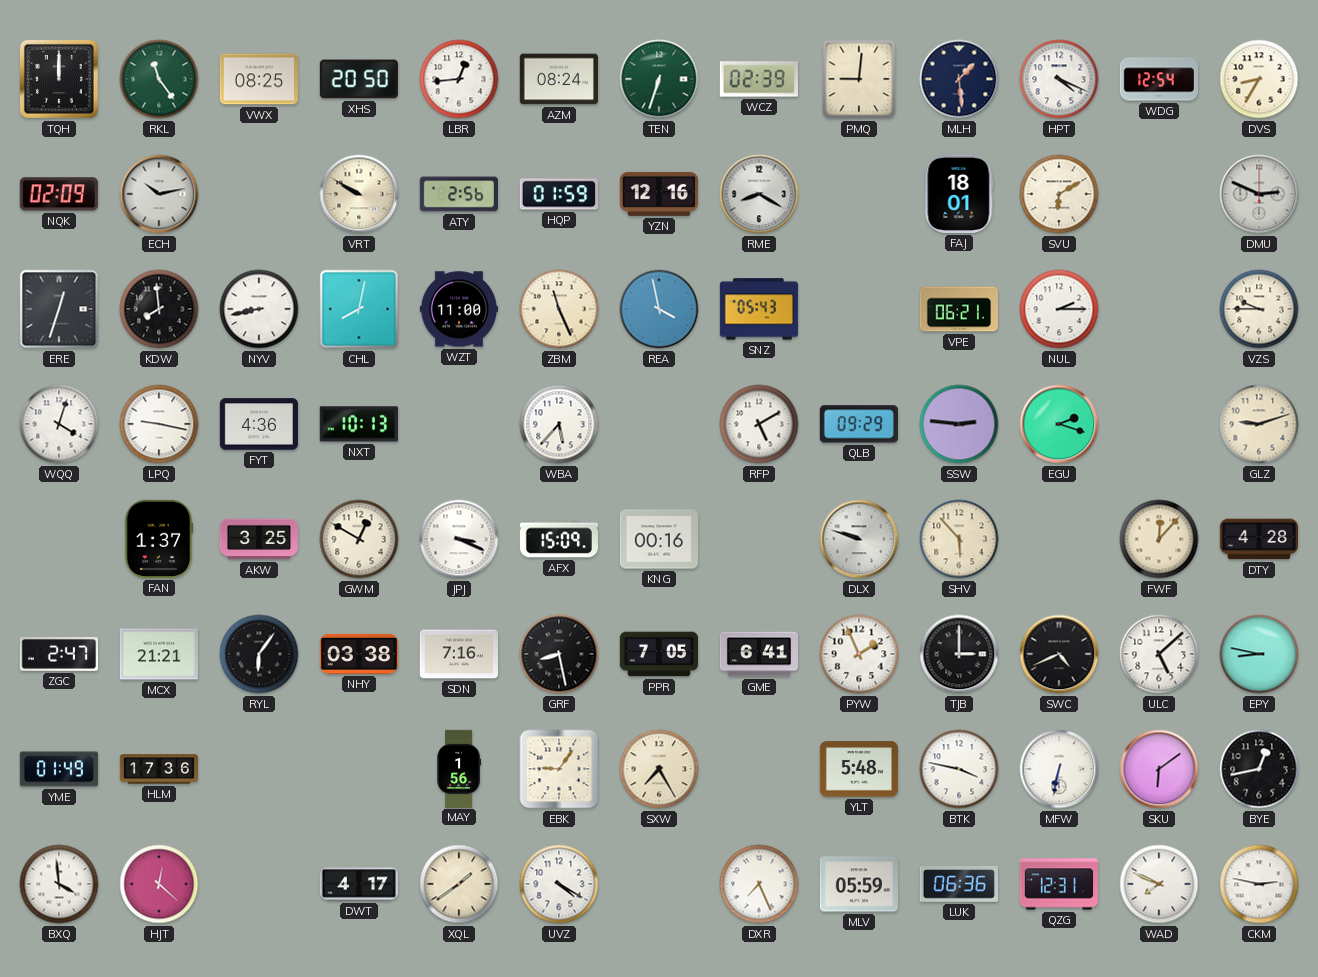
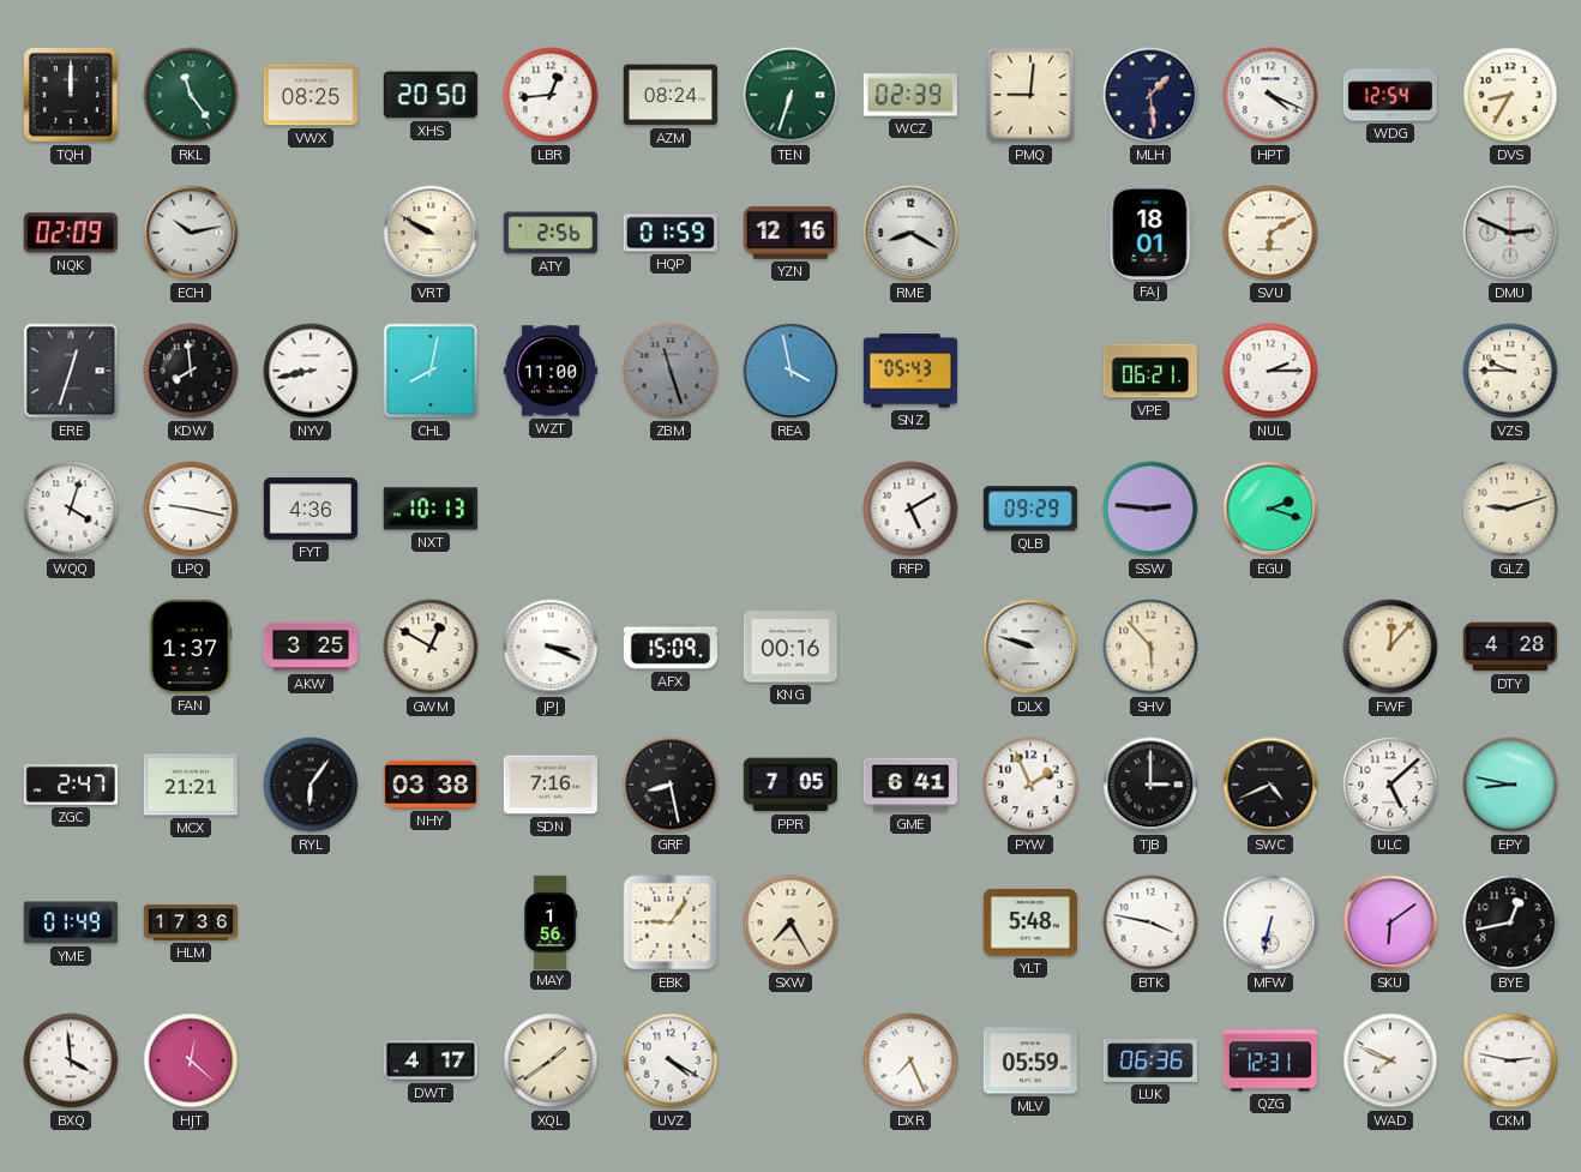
ZBM: 11:26 -> 11:27 (671, 371)
ZBM dial: cream -> grey (671, 371)
WBA: 5:37 -> none (559, 424)
